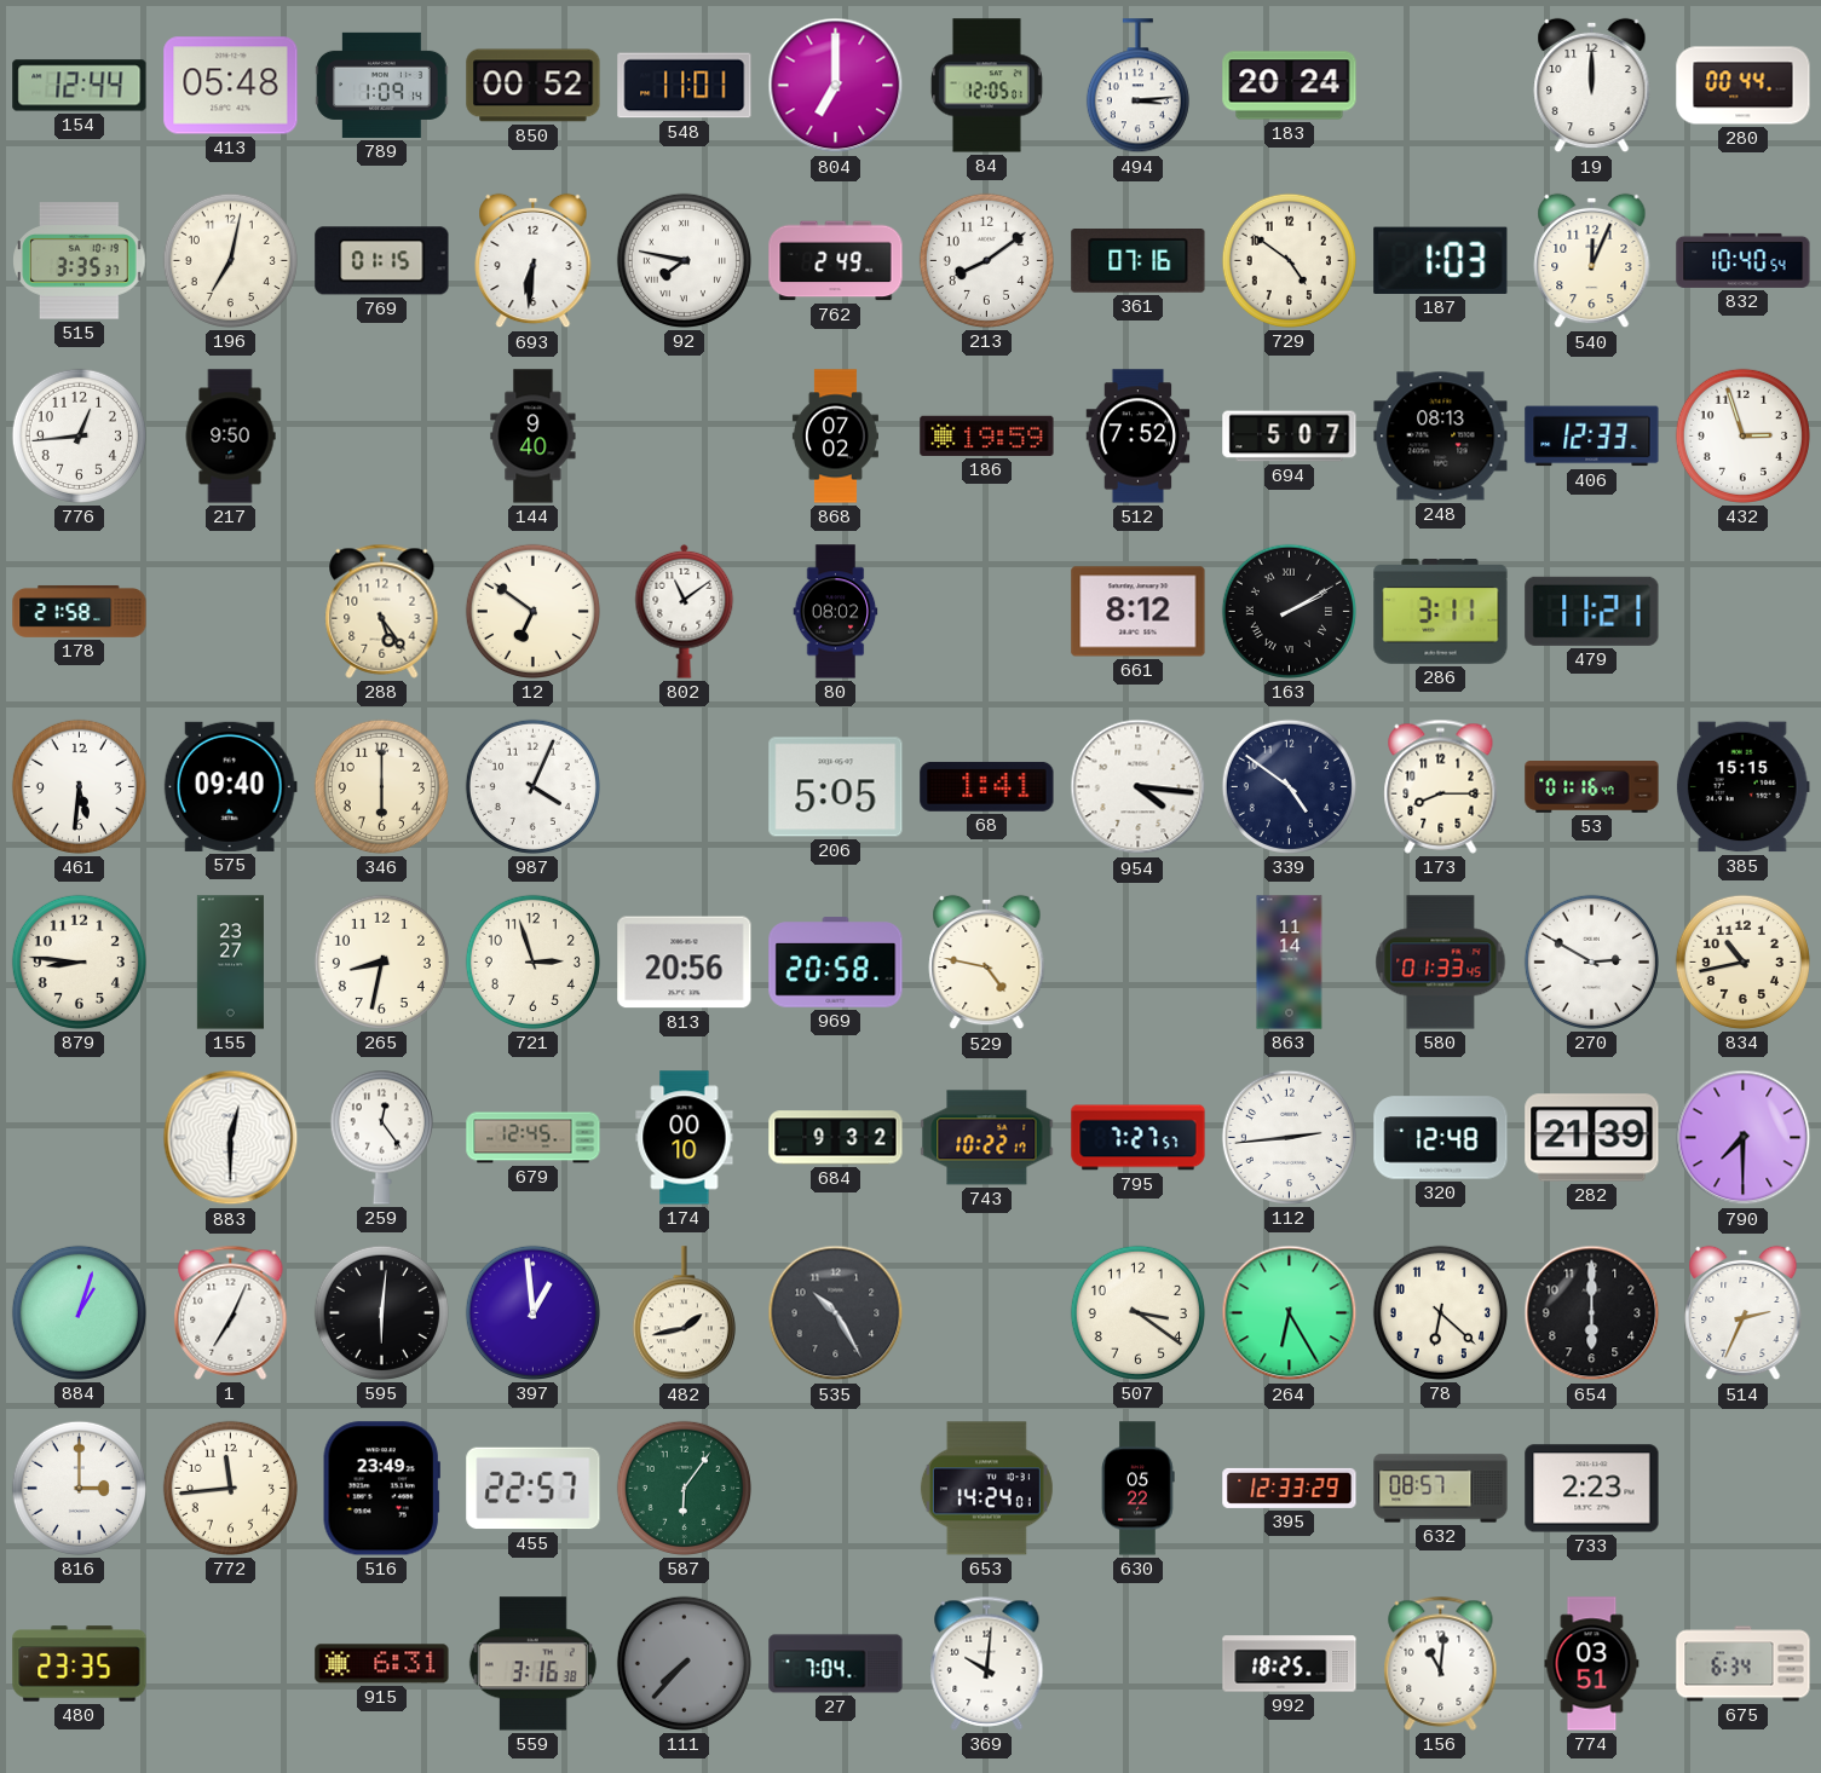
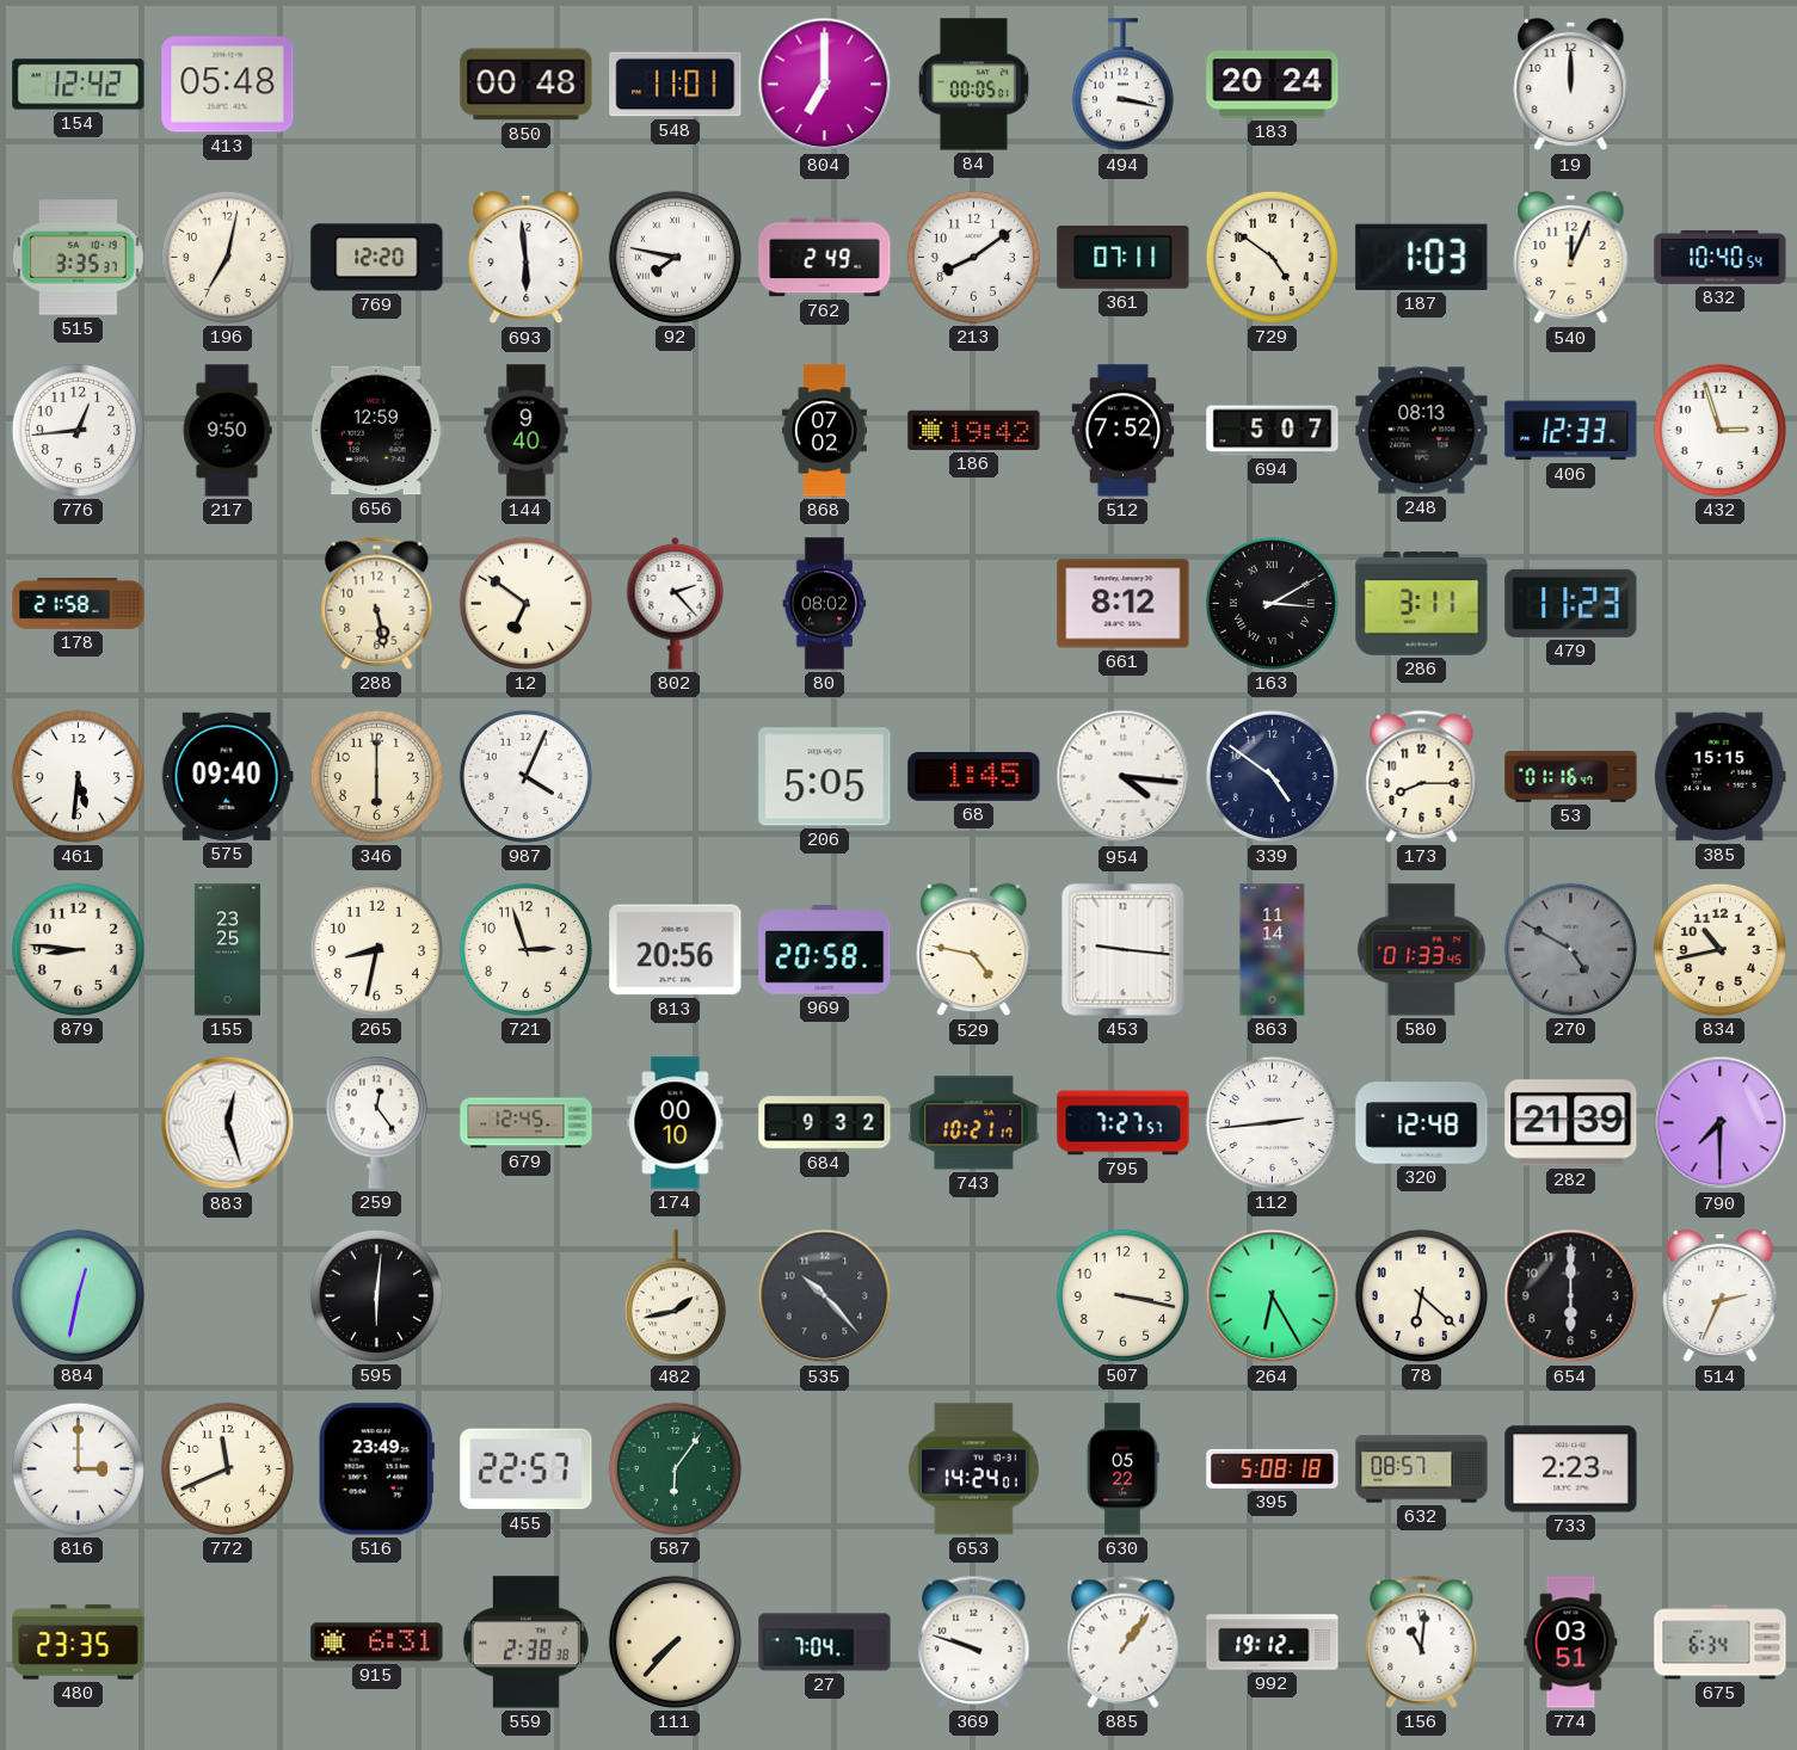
154: 12:44 -> 12:42 (79, 85)
789: 1:09 -> none (382, 85)
850: 00:52 -> 00:48 (527, 85)
84: 12:05 -> 00:05 (973, 85)
494: 3:14 -> 3:17 (1122, 85)
280: 00:44 -> none (1744, 86)
769: 01:15 -> 12:20 (377, 258)
693: 6:31 -> 5:59 (527, 258)
361: 07:16 -> 07:11 (1124, 258)
656: none -> 12:59 (376, 431)
186: 19:59 -> 19:42 (974, 430)
288: 5:24 -> 5:28 (377, 603)
802: 11:09 -> 2:23 (676, 603)
163: 2:10 -> 3:10 (1272, 603)
479: 11:21 -> 11:23 (1571, 603)
68: 1:41 -> 1:45 (974, 776)
155: 23:27 -> 23:25 (227, 950)
453: none -> 9:16 (1124, 950)
270: 2:50 -> 4:50 (1570, 949)
270 dial: white -> grey (1570, 949)
883: 12:30 -> 12:27 (228, 1123)
743: 10:22 -> 10:21 (974, 1123)
884: 1:03 -> 12:32 (78, 1295)
1: 7:04 -> none (231, 1312)
397: 12:59 -> none (532, 1312)
535: 10:25 -> 10:23 (825, 1296)
507: 3:21 -> 3:17 (1122, 1295)
772: 11:44 -> 11:41 (227, 1468)
395: 12:33 -> 5:08 (1273, 1468)
559: 3:16 -> 2:38 (525, 1643)
111 dial: grey -> cream (675, 1641)
369: 10:01 -> 9:48 (974, 1641)
885: none -> 1:06 (1124, 1641)
992: 18:25 -> 19:12 (1273, 1643)
